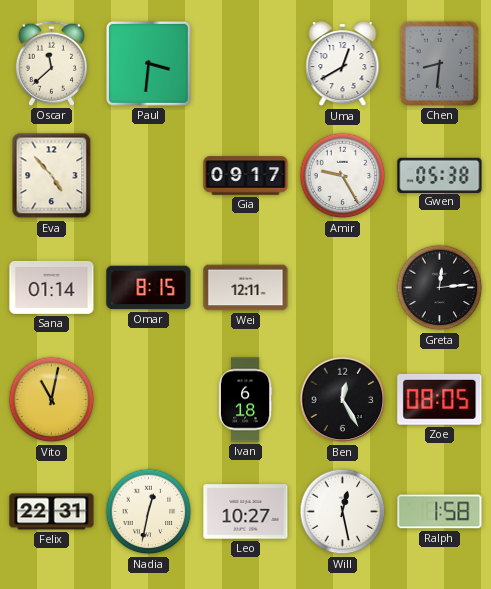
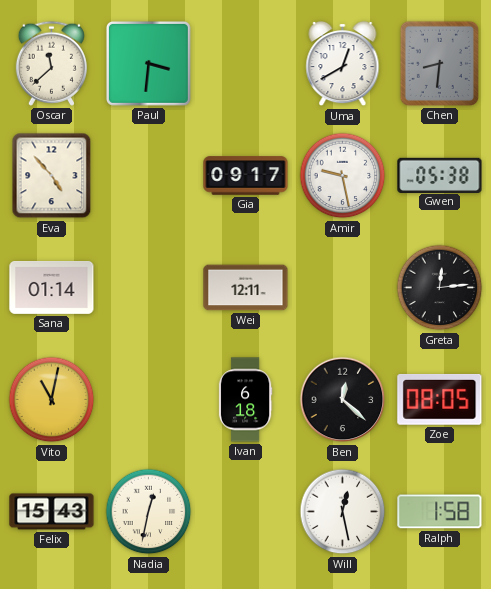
Amir: 9:25 -> 9:28 (343, 176)
Omar: 8:15 -> none (149, 288)
Ben: 12:25 -> 12:22 (343, 400)
Felix: 22:31 -> 15:43 (52, 512)
Leo: 10:27 -> none (246, 512)
